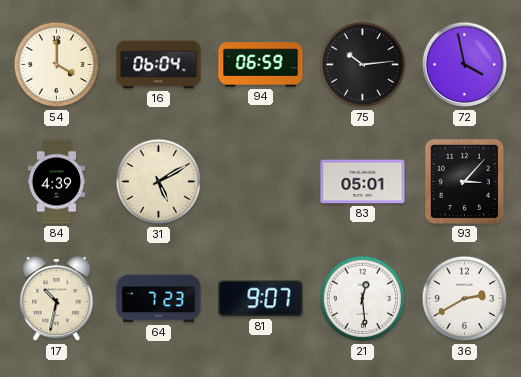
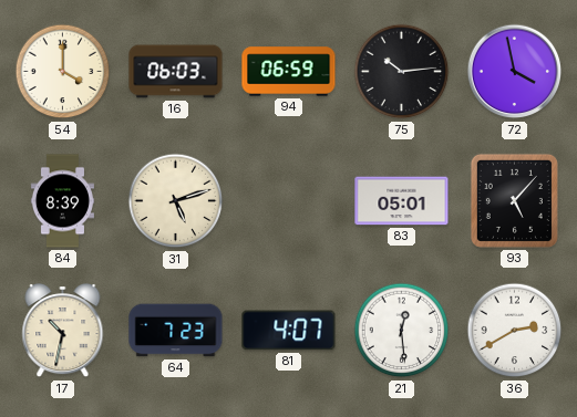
16: 06:04 -> 06:03 (176, 72)
84: 4:39 -> 8:39 (62, 201)
31: 5:10 -> 5:12 (176, 201)
93: 3:07 -> 5:07 (514, 200)
81: 9:07 -> 4:07 (289, 331)
